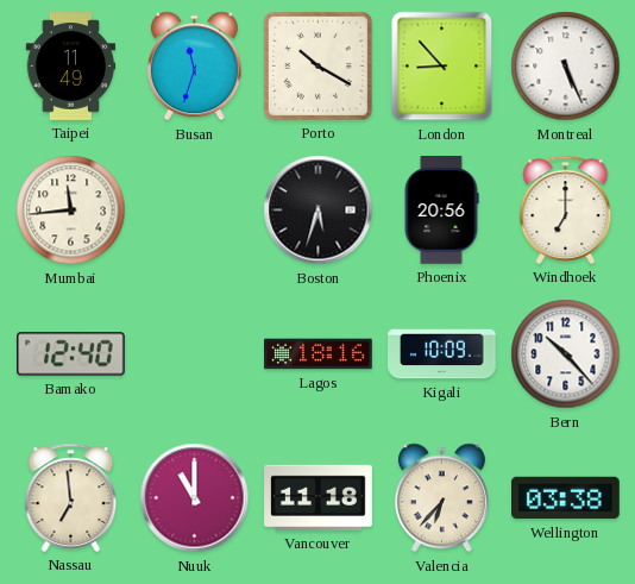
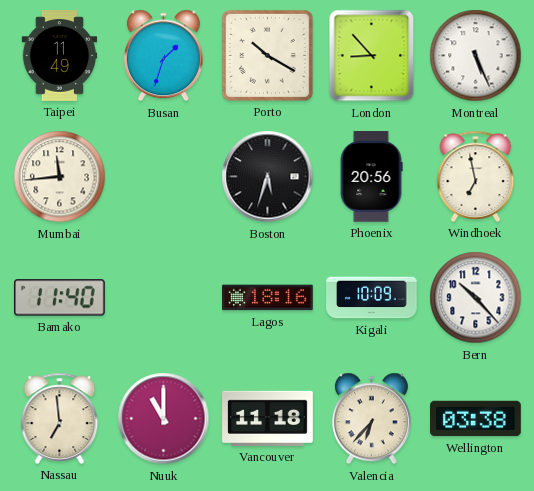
Busan: 11:33 -> 1:33 (163, 56)
Windhoek: 7:00 -> 6:58 (476, 176)
Bamako: 12:40 -> 11:40 (60, 298)
